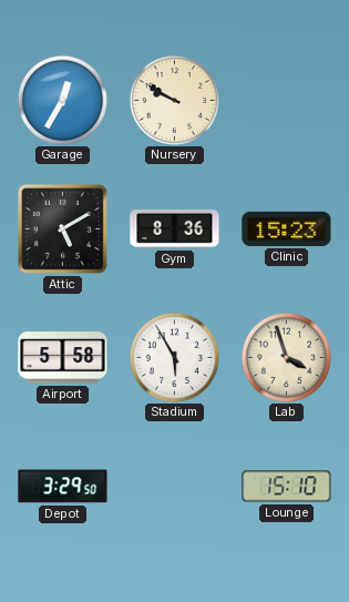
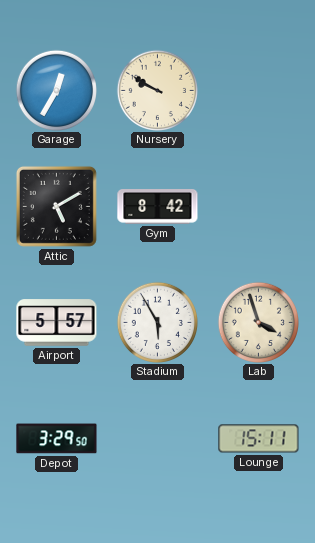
Gym: 8:36 -> 8:42 (158, 207)
Clinic: 15:23 -> none (287, 228)
Airport: 5:58 -> 5:57 (57, 323)
Lounge: 15:10 -> 15:11 (259, 439)
